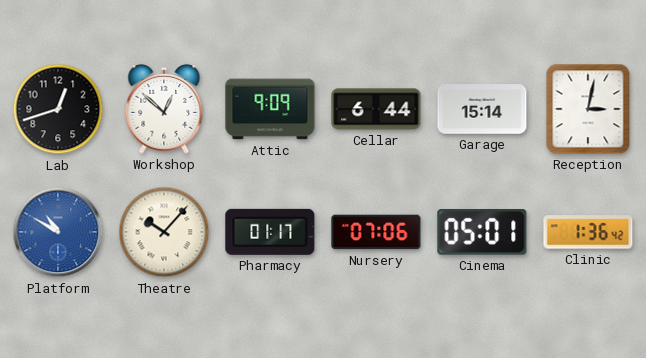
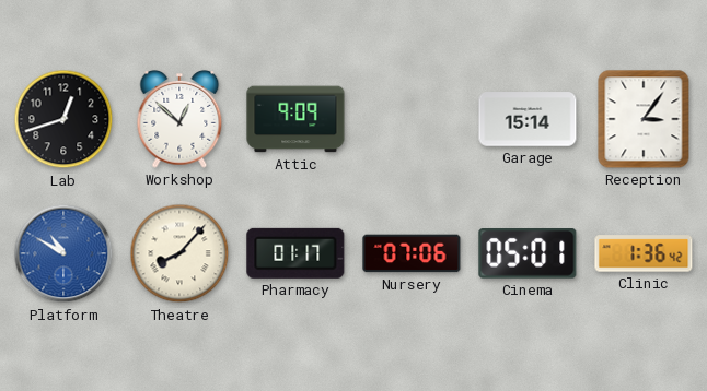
Cellar: 6:44 -> none (376, 109)
Reception: 3:02 -> 3:06 (644, 119)
Theatre: 10:07 -> 8:07 (179, 253)
